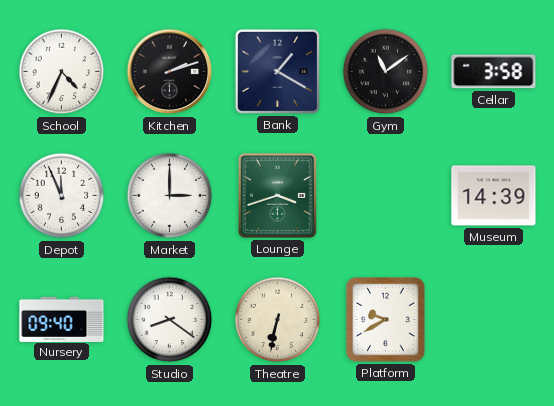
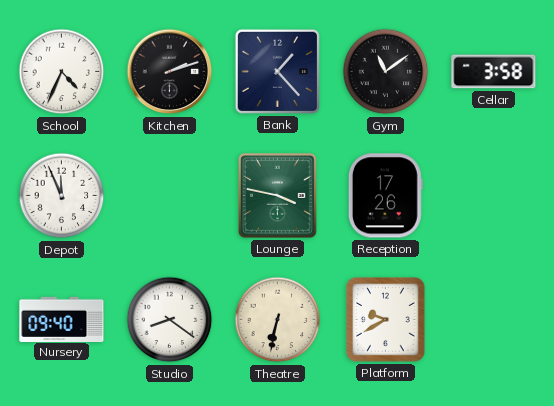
Bank: 1:20 -> 1:23 (277, 71)
Market: 3:00 -> none (170, 196)
Lounge: 3:42 -> 3:47 (278, 196)
Reception: none -> 17:26 (385, 196)
Museum: 14:39 -> none (494, 196)
